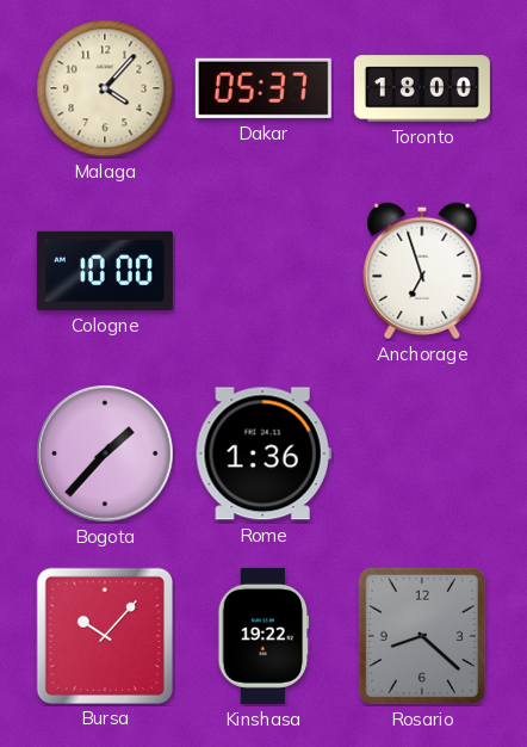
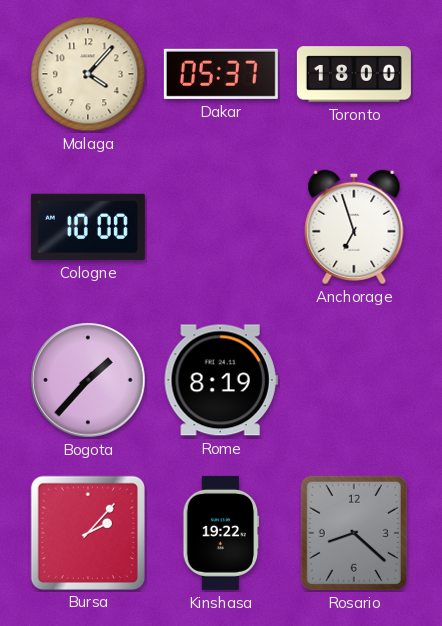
Rome: 1:36 -> 8:19 (221, 380)
Bursa: 10:07 -> 2:07 (87, 532)
